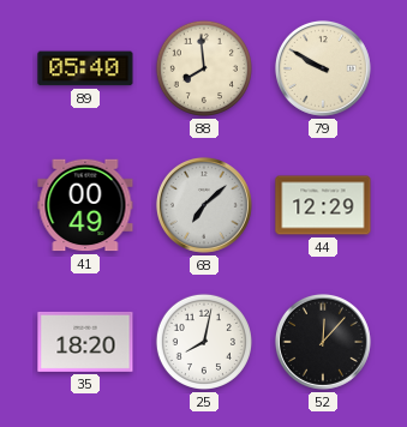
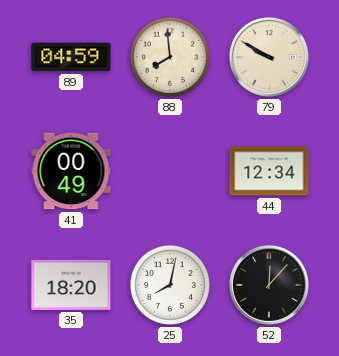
89: 05:40 -> 04:59 (71, 57)
68: 7:08 -> none (204, 205)
44: 12:29 -> 12:34 (269, 171)
